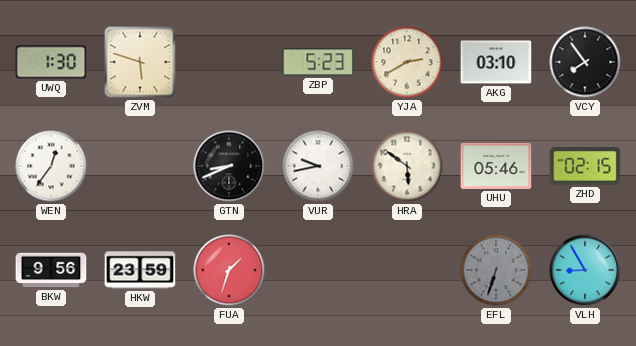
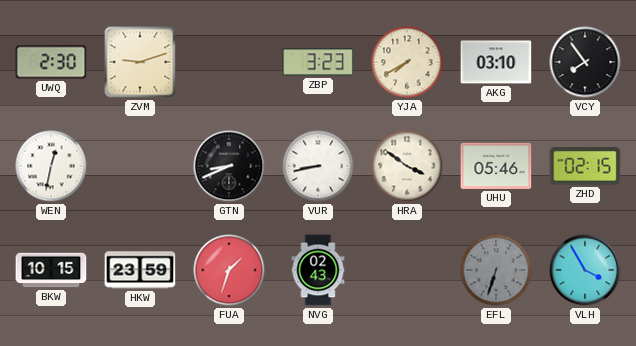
UWQ: 1:30 -> 2:30 (51, 62)
ZVM: 5:48 -> 9:12 (140, 62)
ZBP: 5:23 -> 3:23 (318, 62)
YJA: 2:40 -> 7:40 (407, 62)
WEN: 12:36 -> 12:32 (51, 166)
VUR: 9:43 -> 8:43 (318, 166)
HRA: 5:51 -> 3:51 (407, 166)
BKW: 9:56 -> 10:15 (51, 270)
NVG: none -> 02:43 (318, 270)
VLH: 8:55 -> 3:55 (585, 270)
